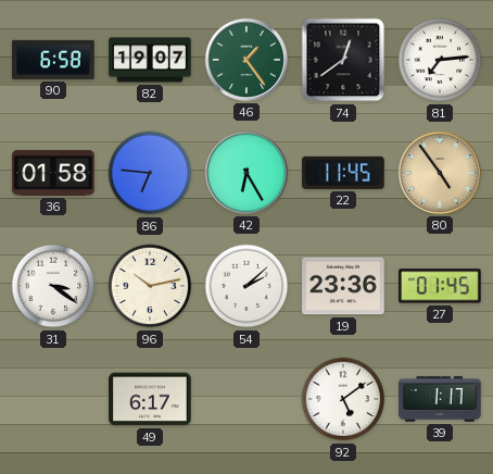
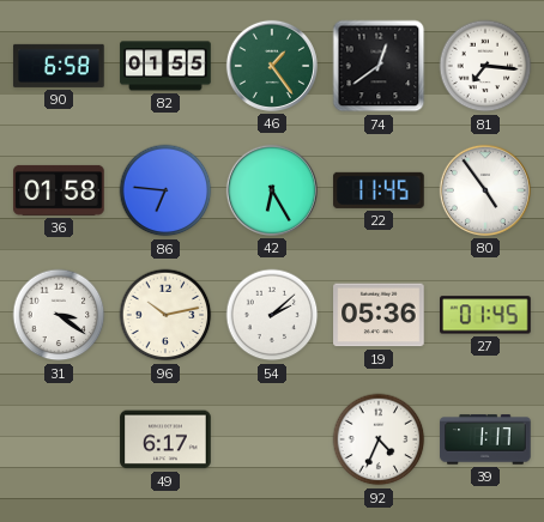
82: 19:07 -> 01:55 (165, 66)
81: 7:14 -> 7:16 (485, 66)
80 dial: champagne -> white (485, 190)
19: 23:36 -> 05:36 (379, 315)
92: 5:09 -> 4:34 (379, 439)
